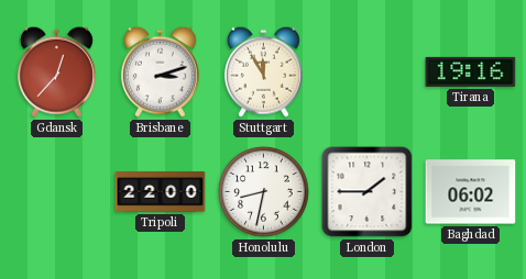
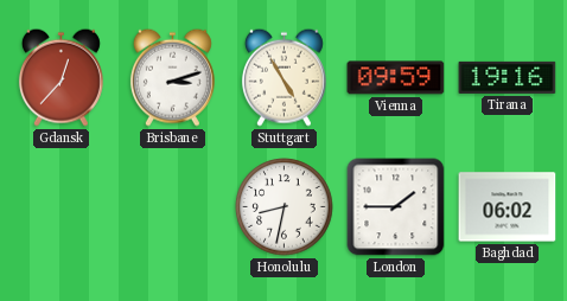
Stuttgart: 11:55 -> 4:55 (283, 77)
Vienna: none -> 09:59 (396, 78)
Tripoli: 22:00 -> none (161, 192)
